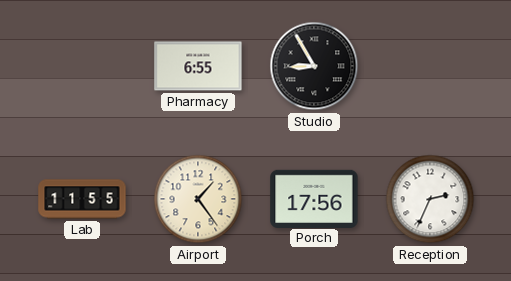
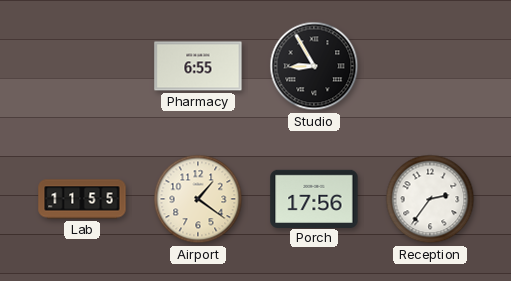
Airport: 1:24 -> 1:21 (198, 199)
Reception: 2:34 -> 2:36 (430, 199)
